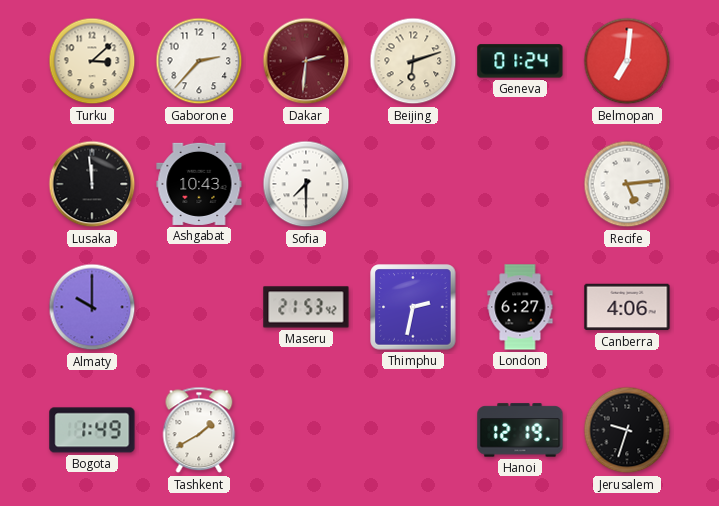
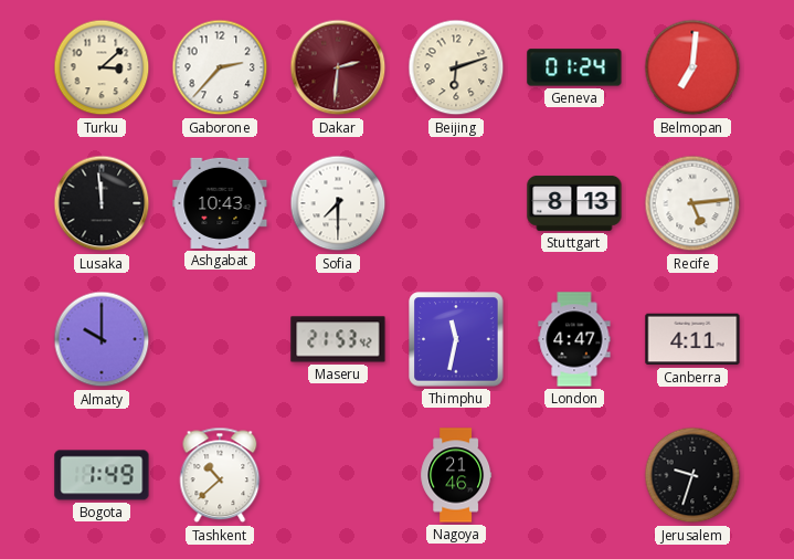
Stuttgart: none -> 8:13 (574, 203)
Thimphu: 2:32 -> 11:32 (456, 339)
London: 6:27 -> 4:47 (574, 339)
Canberra: 4:06 -> 4:11 (692, 339)
Tashkent: 1:40 -> 10:38 (220, 475)
Nagoya: none -> 21:46 (456, 475)
Hanoi: 12:19 -> none (520, 430)
